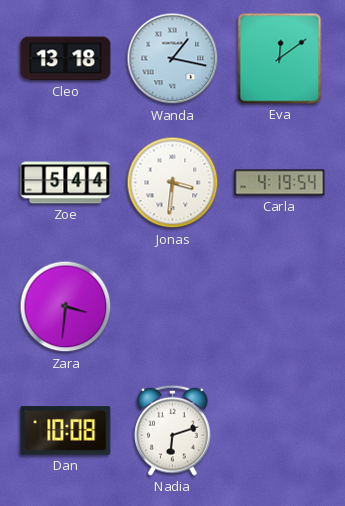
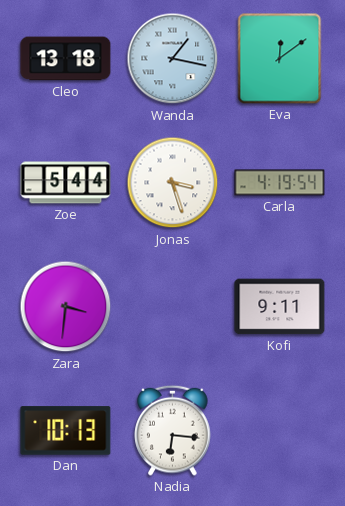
Jonas: 3:31 -> 3:27 (173, 183)
Kofi: none -> 9:11 (280, 307)
Dan: 10:08 -> 10:13 (66, 431)
Nadia: 6:12 -> 6:16 (173, 430)
